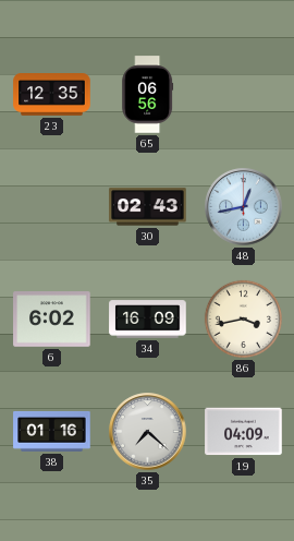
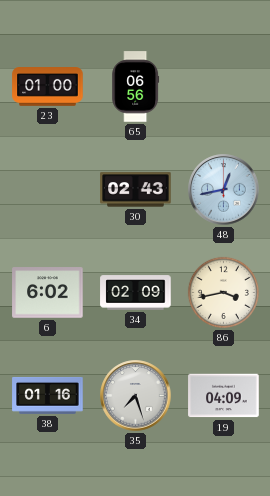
23: 12:35 -> 01:00 (48, 87)
34: 16:09 -> 02:09 (136, 293)
35: 7:22 -> 7:27 (136, 396)
